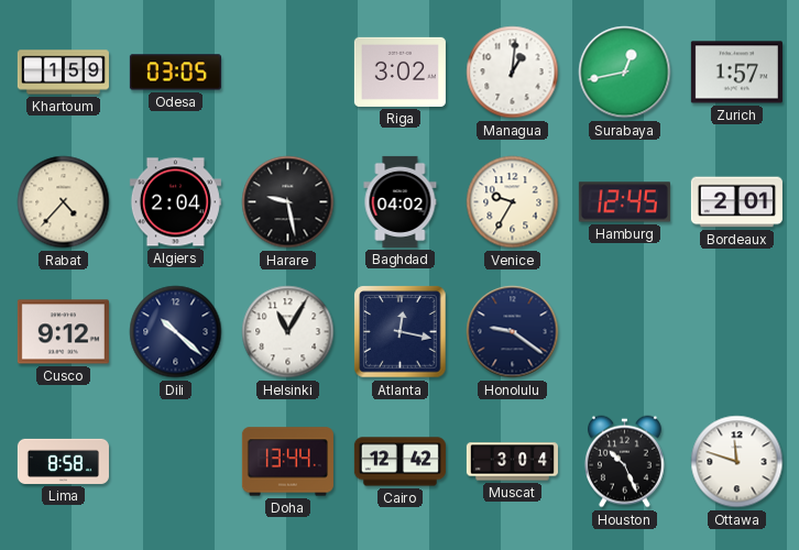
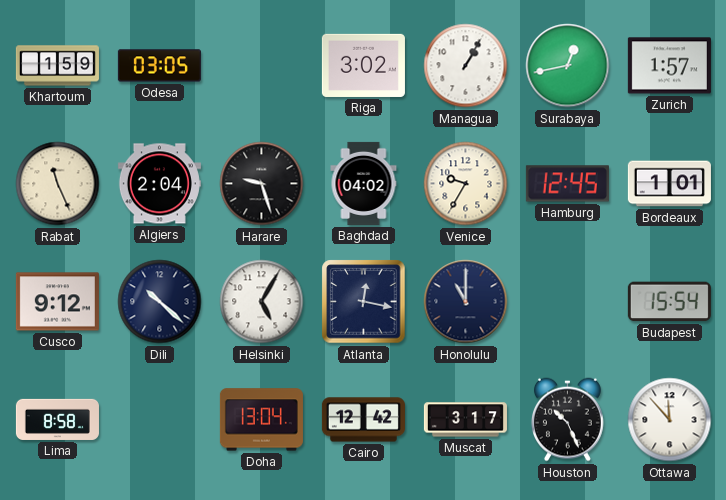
Managua: 1:01 -> 1:05 (466, 66)
Rabat: 4:37 -> 11:26 (58, 184)
Harare: 9:28 -> 9:27 (262, 184)
Bordeaux: 2:01 -> 1:01 (669, 184)
Helsinki: 11:05 -> 5:05 (262, 302)
Honolulu: 9:21 -> 11:00 (466, 302)
Budapest: none -> 15:54 (669, 302)
Doha: 13:44 -> 13:04 (261, 420)
Muscat: 3:04 -> 3:17 (465, 420)
Ottawa: 11:48 -> 11:53 (670, 420)
